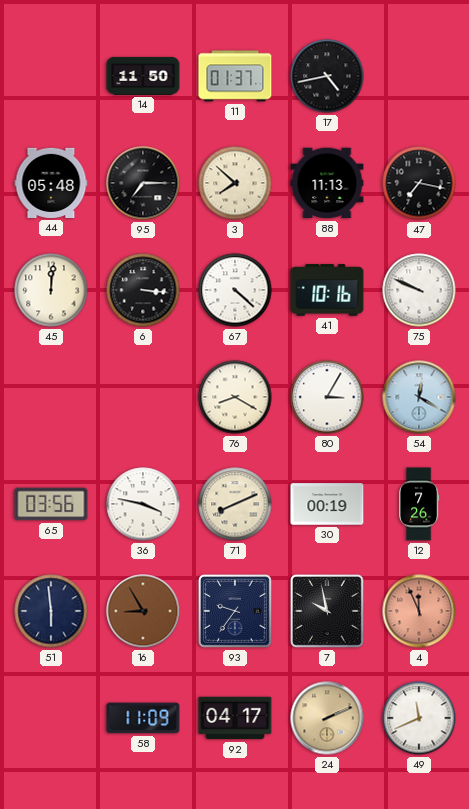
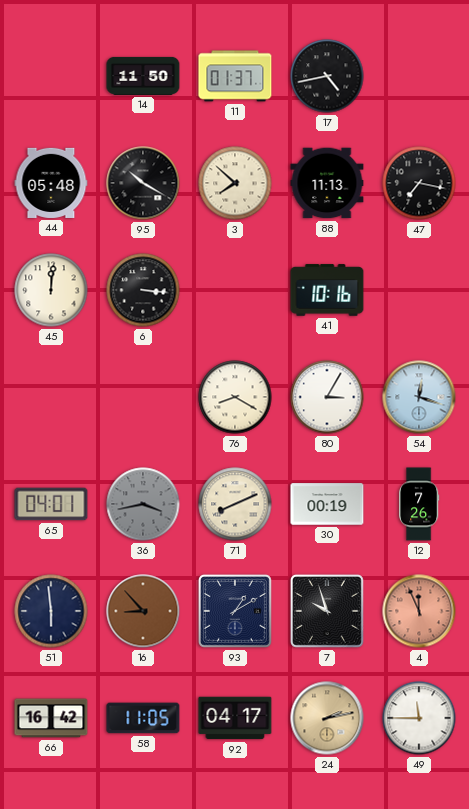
95: 7:15 -> 10:20 (143, 183)
67: 4:22 -> none (235, 290)
75: 9:49 -> none (419, 290)
54: 12:20 -> 12:18 (419, 397)
65: 03:56 -> 04:01 (51, 504)
36: 3:47 -> 3:43 (143, 504)
36 dial: white -> grey (143, 504)
16: 8:55 -> 8:53 (143, 611)
93: 9:36 -> 1:10 (235, 611)
7: 9:58 -> 9:57 (327, 611)
66: none -> 16:42 (51, 718)
58: 11:09 -> 11:05 (143, 718)
24: 2:11 -> 2:13 (327, 718)
49: 11:41 -> 11:45 (419, 718)
